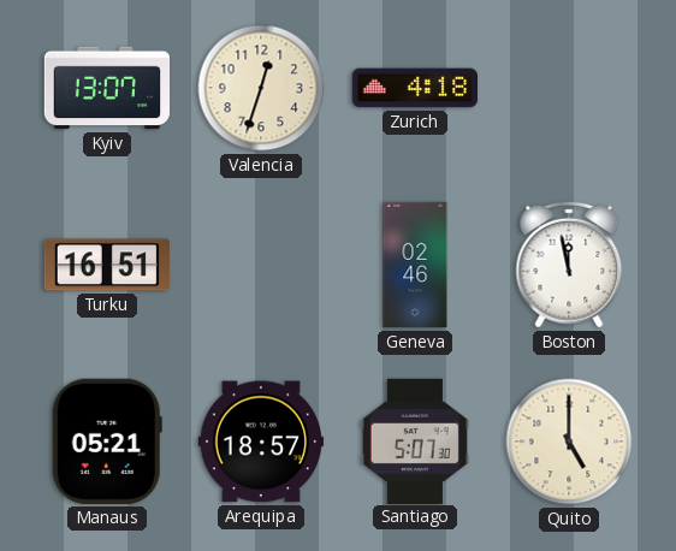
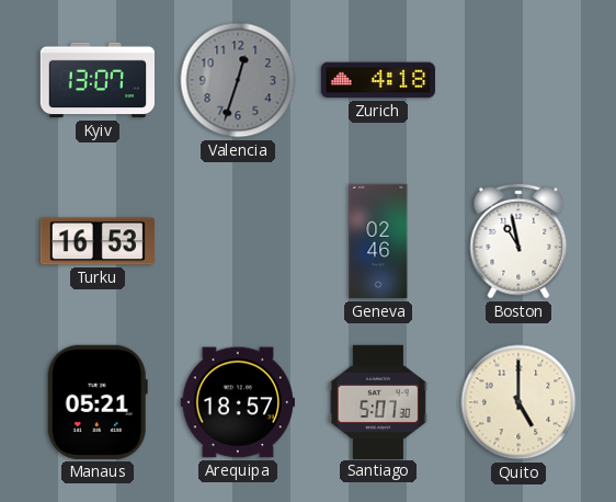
Valencia dial: cream -> grey (238, 80)
Turku: 16:51 -> 16:53 (98, 241)
Boston: 11:58 -> 10:58 (518, 241)
